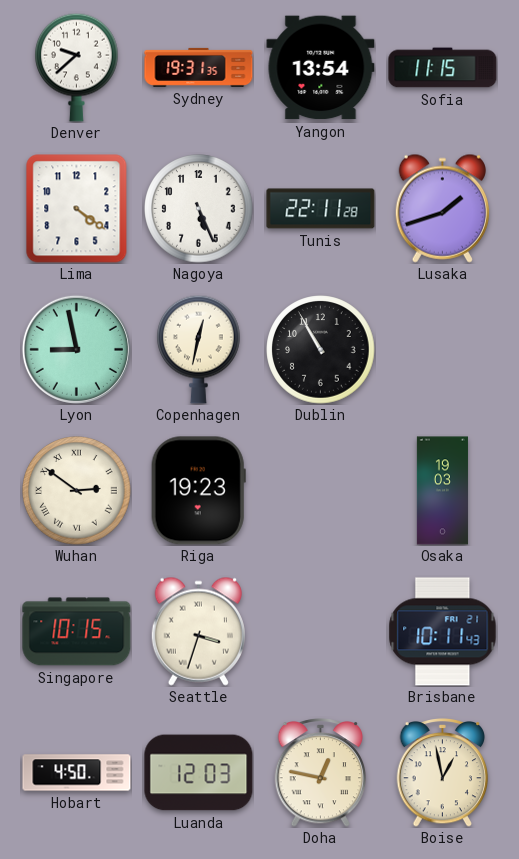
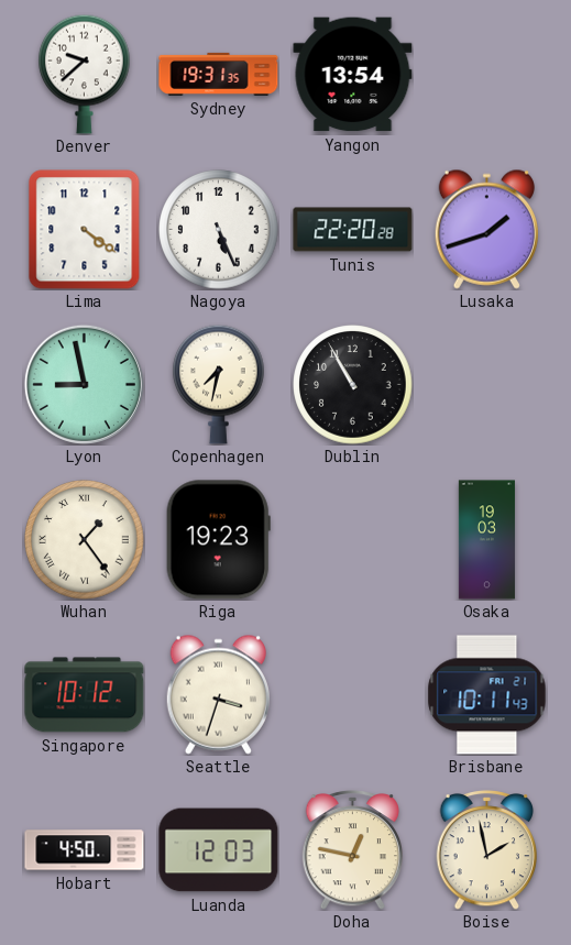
Sofia: 11:15 -> none (443, 68)
Tunis: 22:11 -> 22:20 (353, 230)
Copenhagen: 12:32 -> 7:32 (219, 384)
Wuhan: 2:51 -> 1:24 (85, 540)
Singapore: 10:15 -> 10:12 (85, 695)
Boise: 12:58 -> 1:58 (487, 850)
